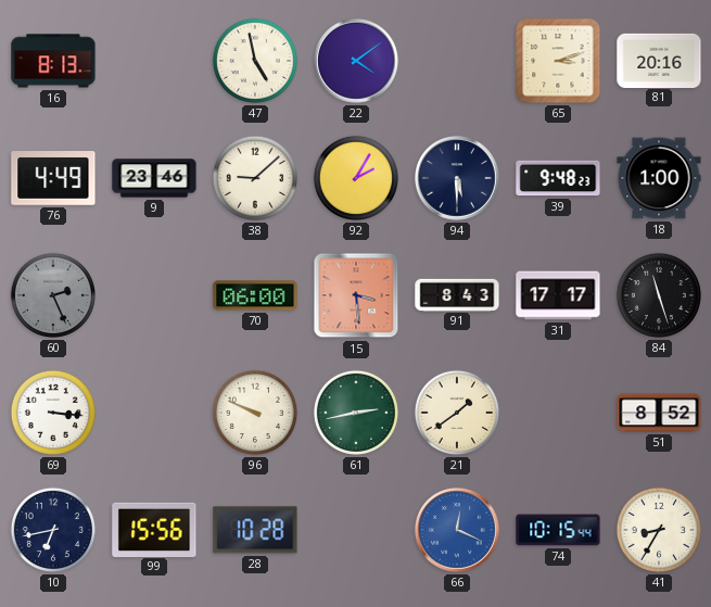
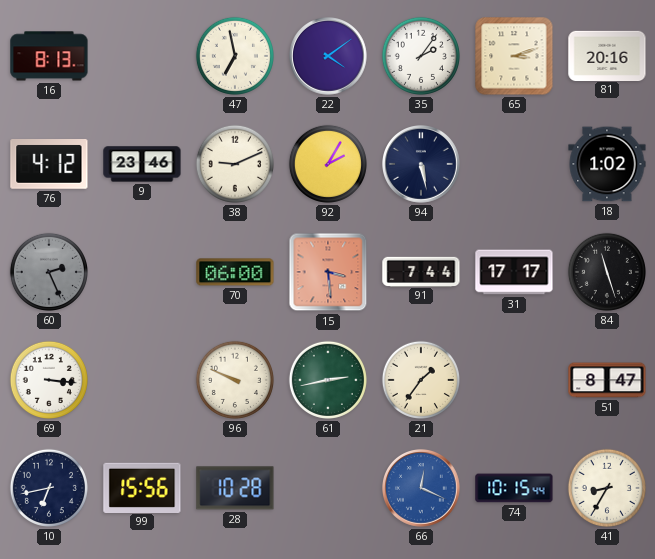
47: 4:58 -> 6:58 (235, 56)
35: none -> 2:06 (421, 56)
76: 4:49 -> 4:12 (49, 165)
38: 9:08 -> 9:11 (235, 164)
94: 5:30 -> 5:28 (422, 165)
39: 9:48 -> none (558, 178)
18: 1:00 -> 1:02 (607, 164)
91: 8:43 -> 7:44 (421, 271)
21: 1:39 -> 1:36 (421, 380)
51: 8:52 -> 8:47 (607, 380)
